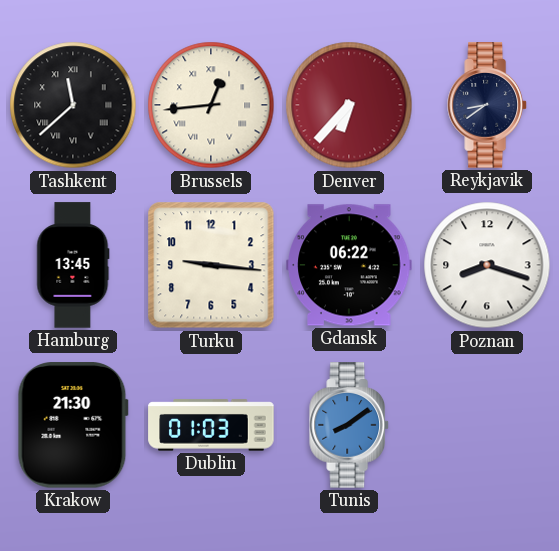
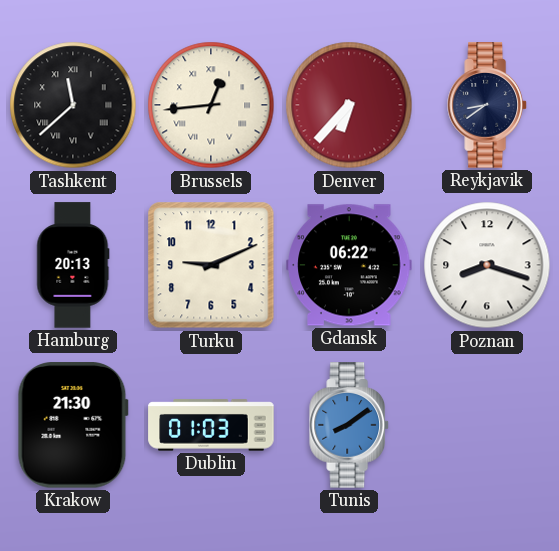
Hamburg: 13:45 -> 20:13 (73, 265)
Turku: 9:16 -> 9:11 (211, 265)
